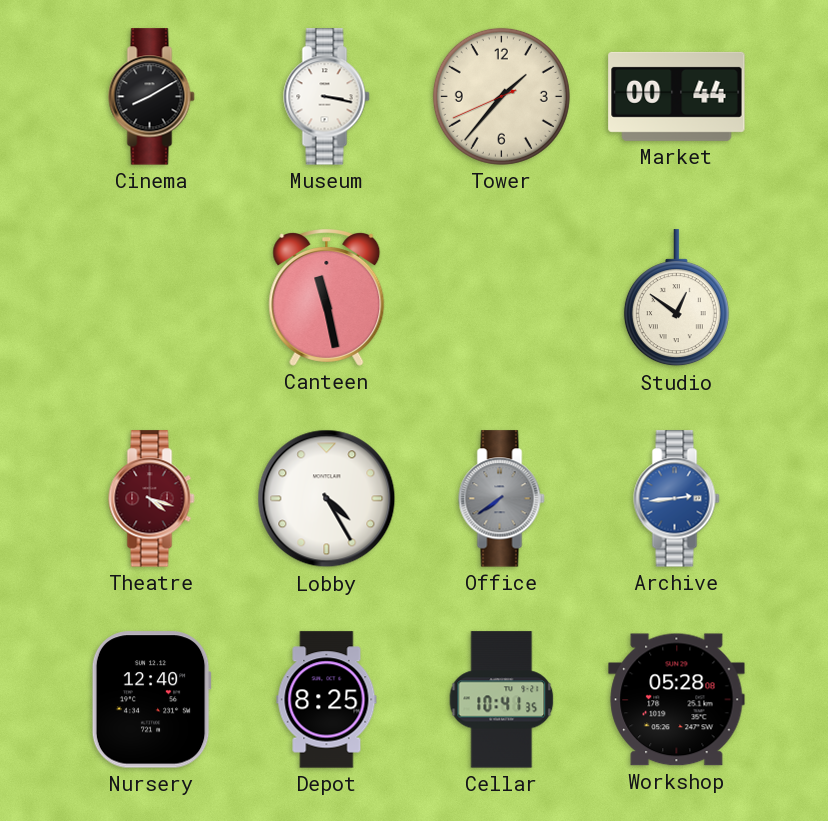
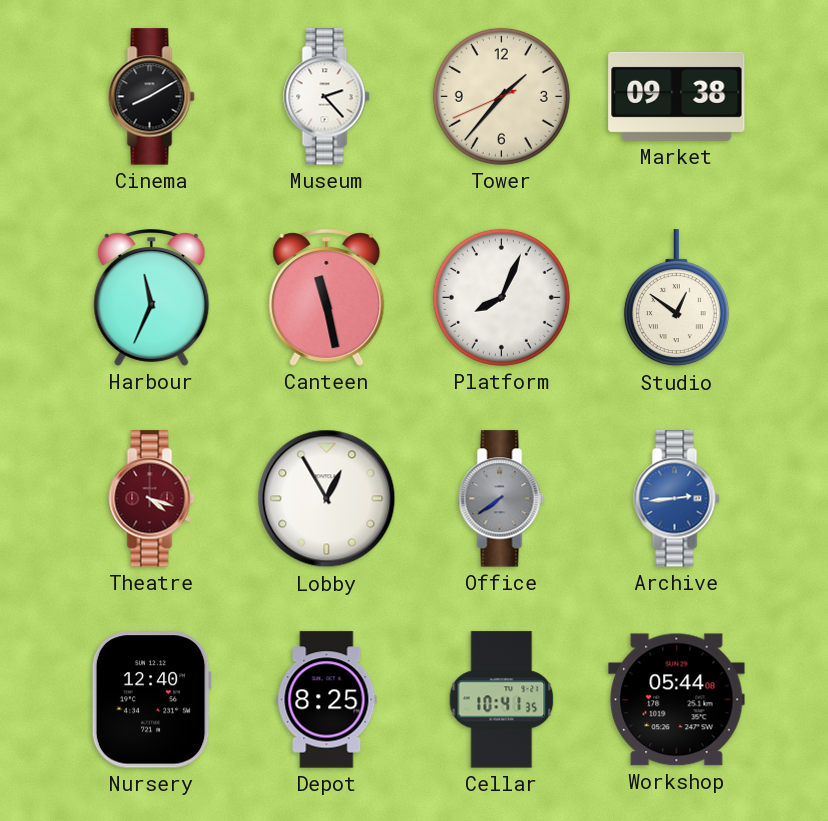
Museum: 3:17 -> 2:23 (327, 97)
Market: 00:44 -> 09:38 (677, 96)
Harbour: none -> 11:34 (152, 298)
Platform: none -> 8:04 (501, 297)
Lobby: 4:25 -> 12:55 (327, 499)
Workshop: 05:28 -> 05:44 (677, 700)
